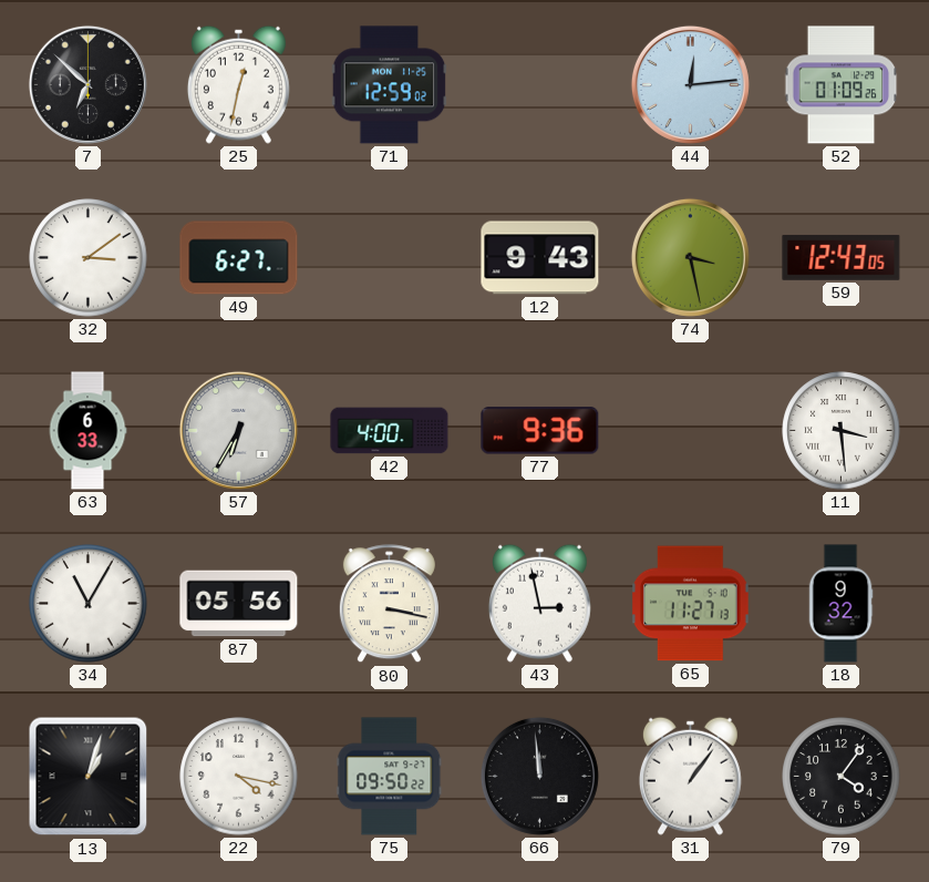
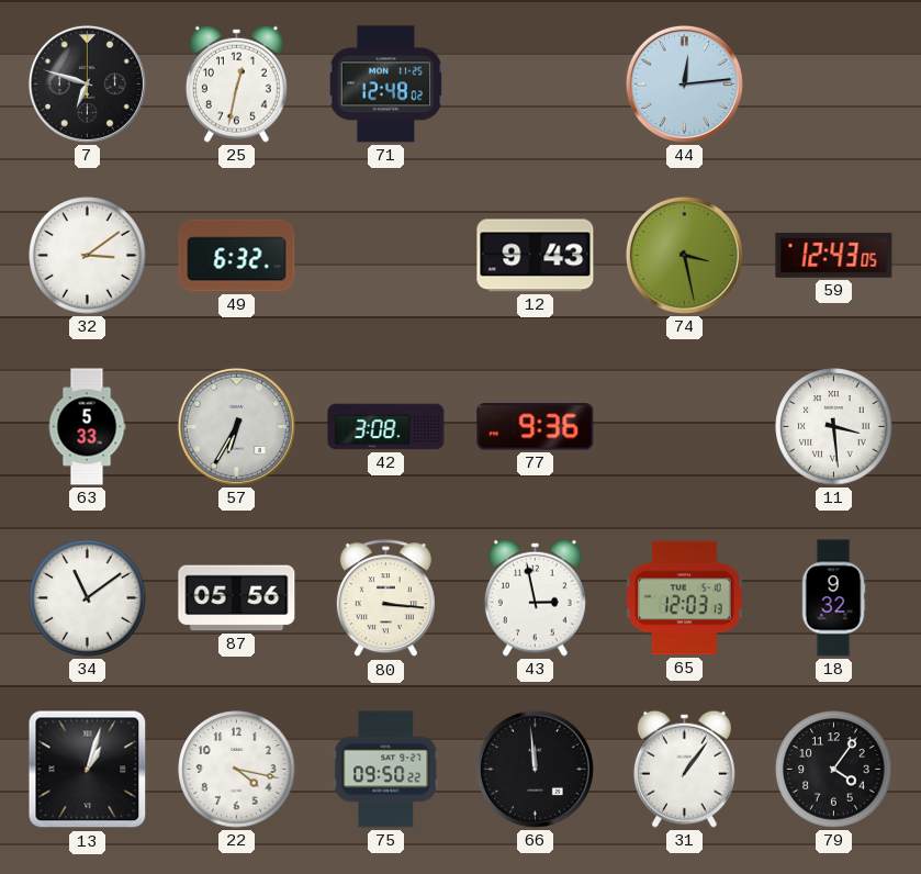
7: 6:52 -> 6:48 (87, 83)
71: 12:59 -> 12:48 (386, 85)
52: 01:09 -> none (842, 85)
49: 6:27 -> 6:32 (237, 256)
63: 6:33 -> 5:33 (87, 427)
42: 4:00 -> 3:08 (386, 427)
34: 11:05 -> 11:09 (88, 598)
80: 3:17 -> 3:16 (385, 598)
65: 11:27 -> 12:03 (685, 598)
